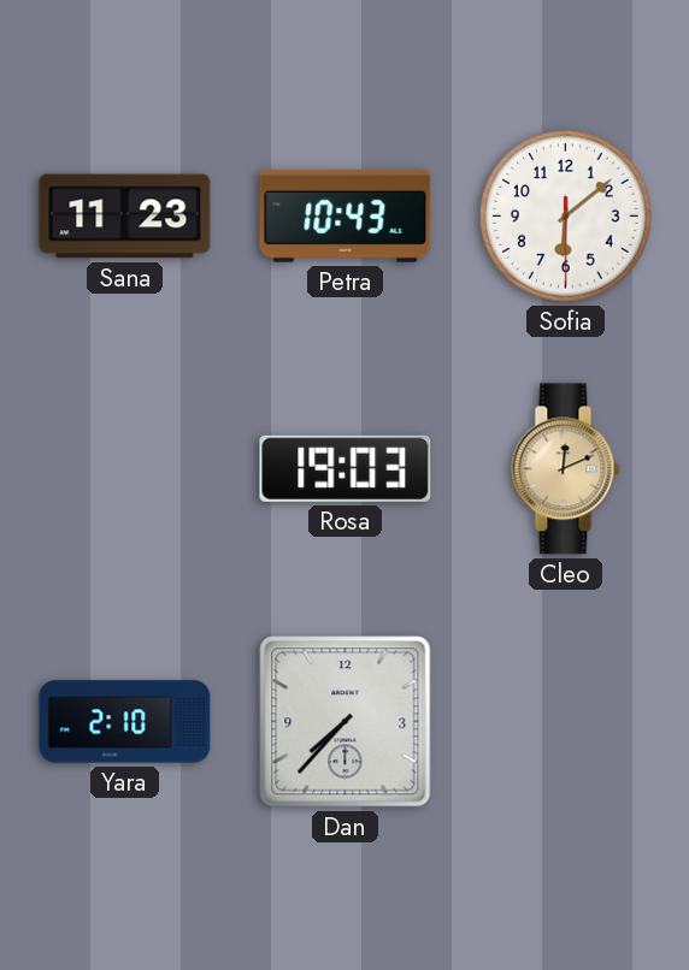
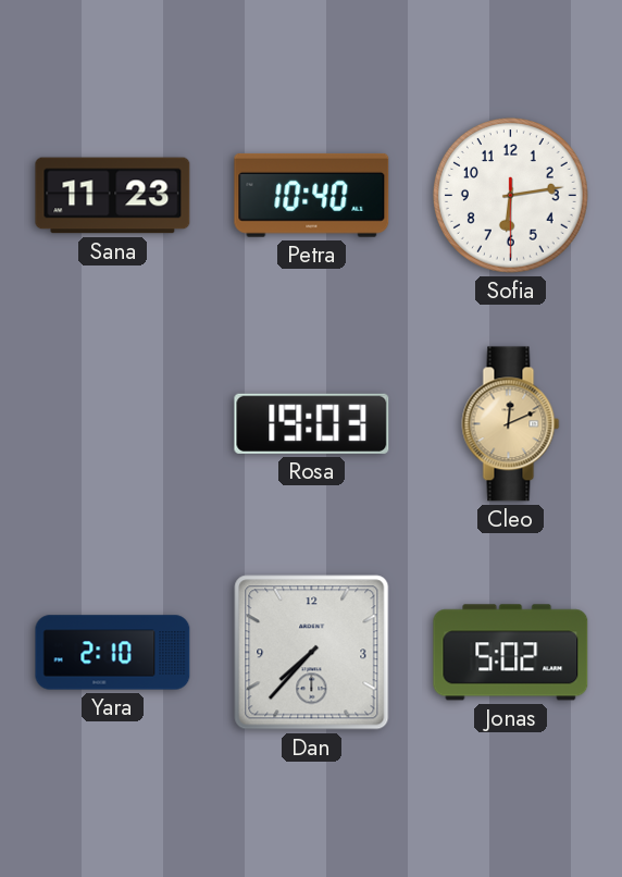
Petra: 10:43 -> 10:40 (312, 195)
Sofia: 6:08 -> 6:13 (511, 196)
Jonas: none -> 5:02 (511, 653)
